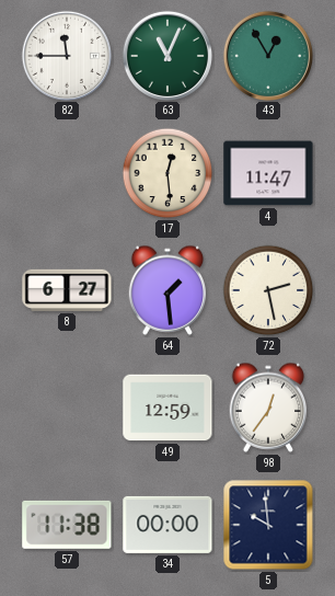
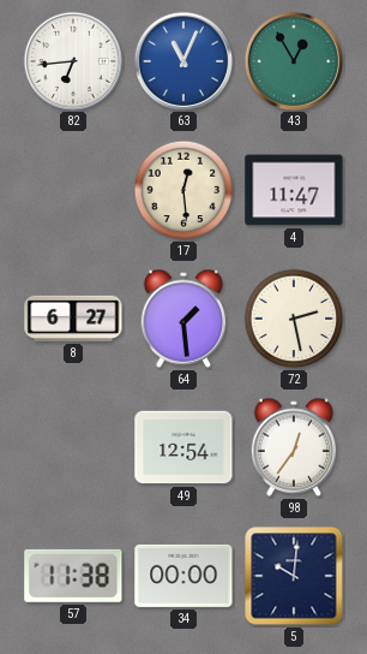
82: 11:45 -> 6:44 (72, 60)
63 dial: green -> blue (182, 60)
49: 12:59 -> 12:54 (183, 447)
5: 9:59 -> 10:01 (294, 576)
